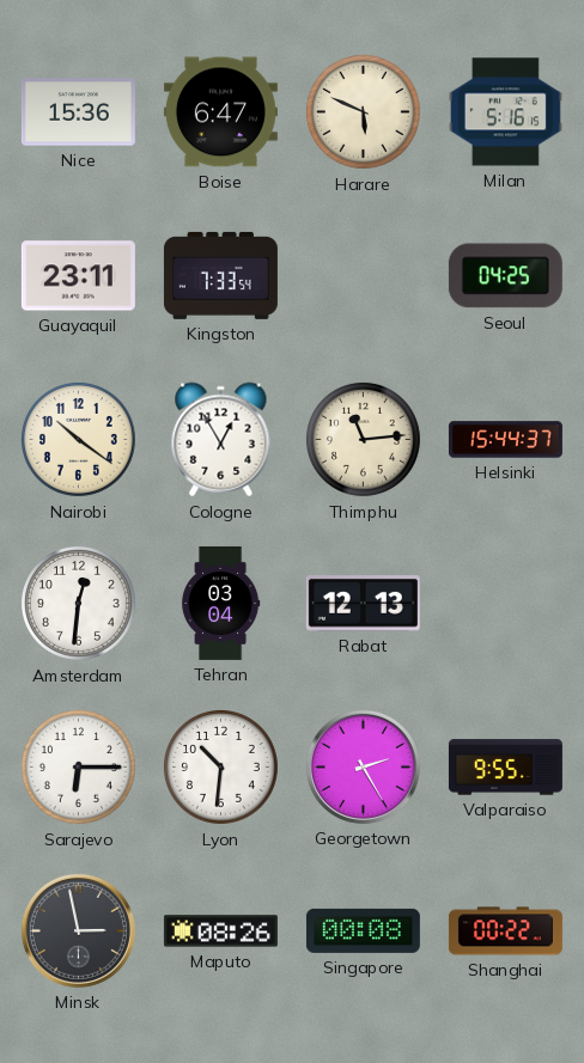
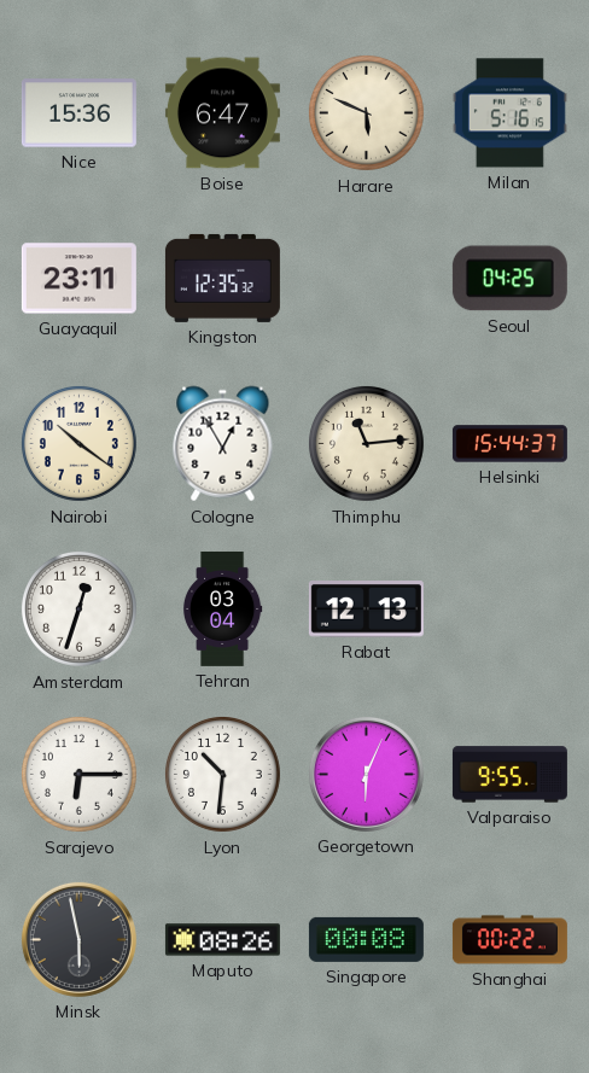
Kingston: 7:33 -> 12:35 (222, 278)
Amsterdam: 12:31 -> 12:33 (78, 608)
Georgetown: 2:25 -> 6:04 (366, 774)
Minsk: 2:58 -> 5:58 (78, 939)
